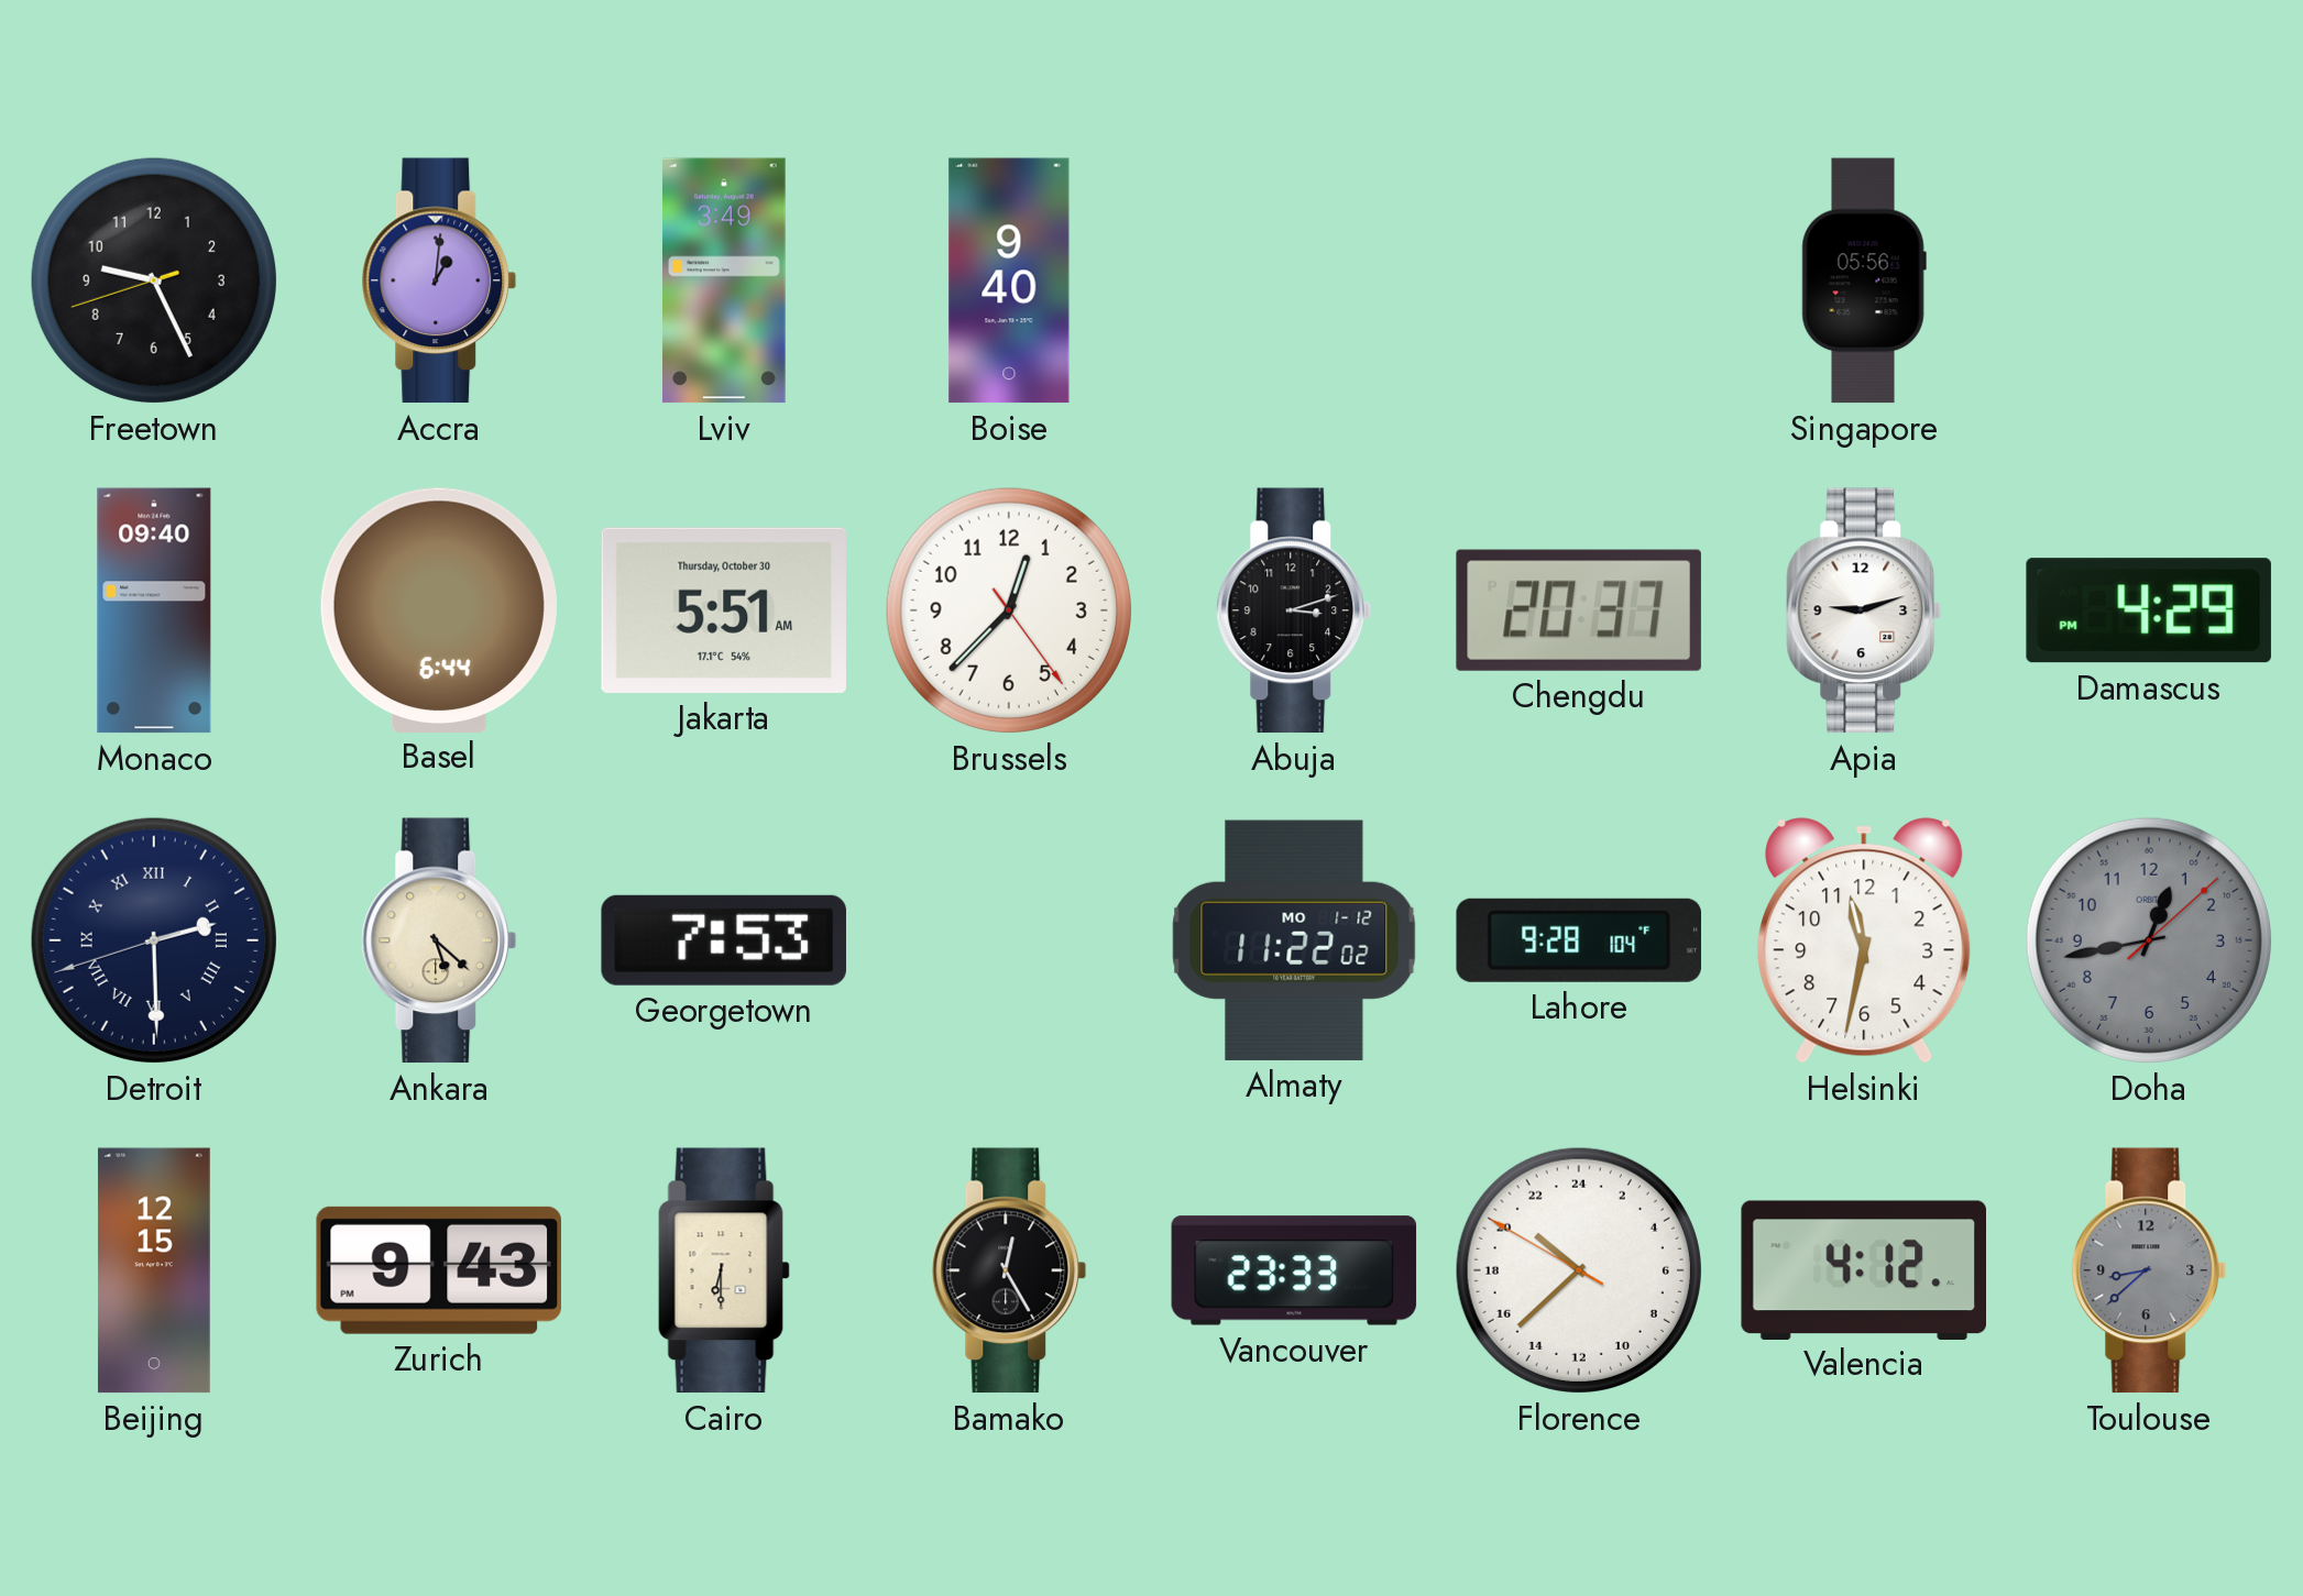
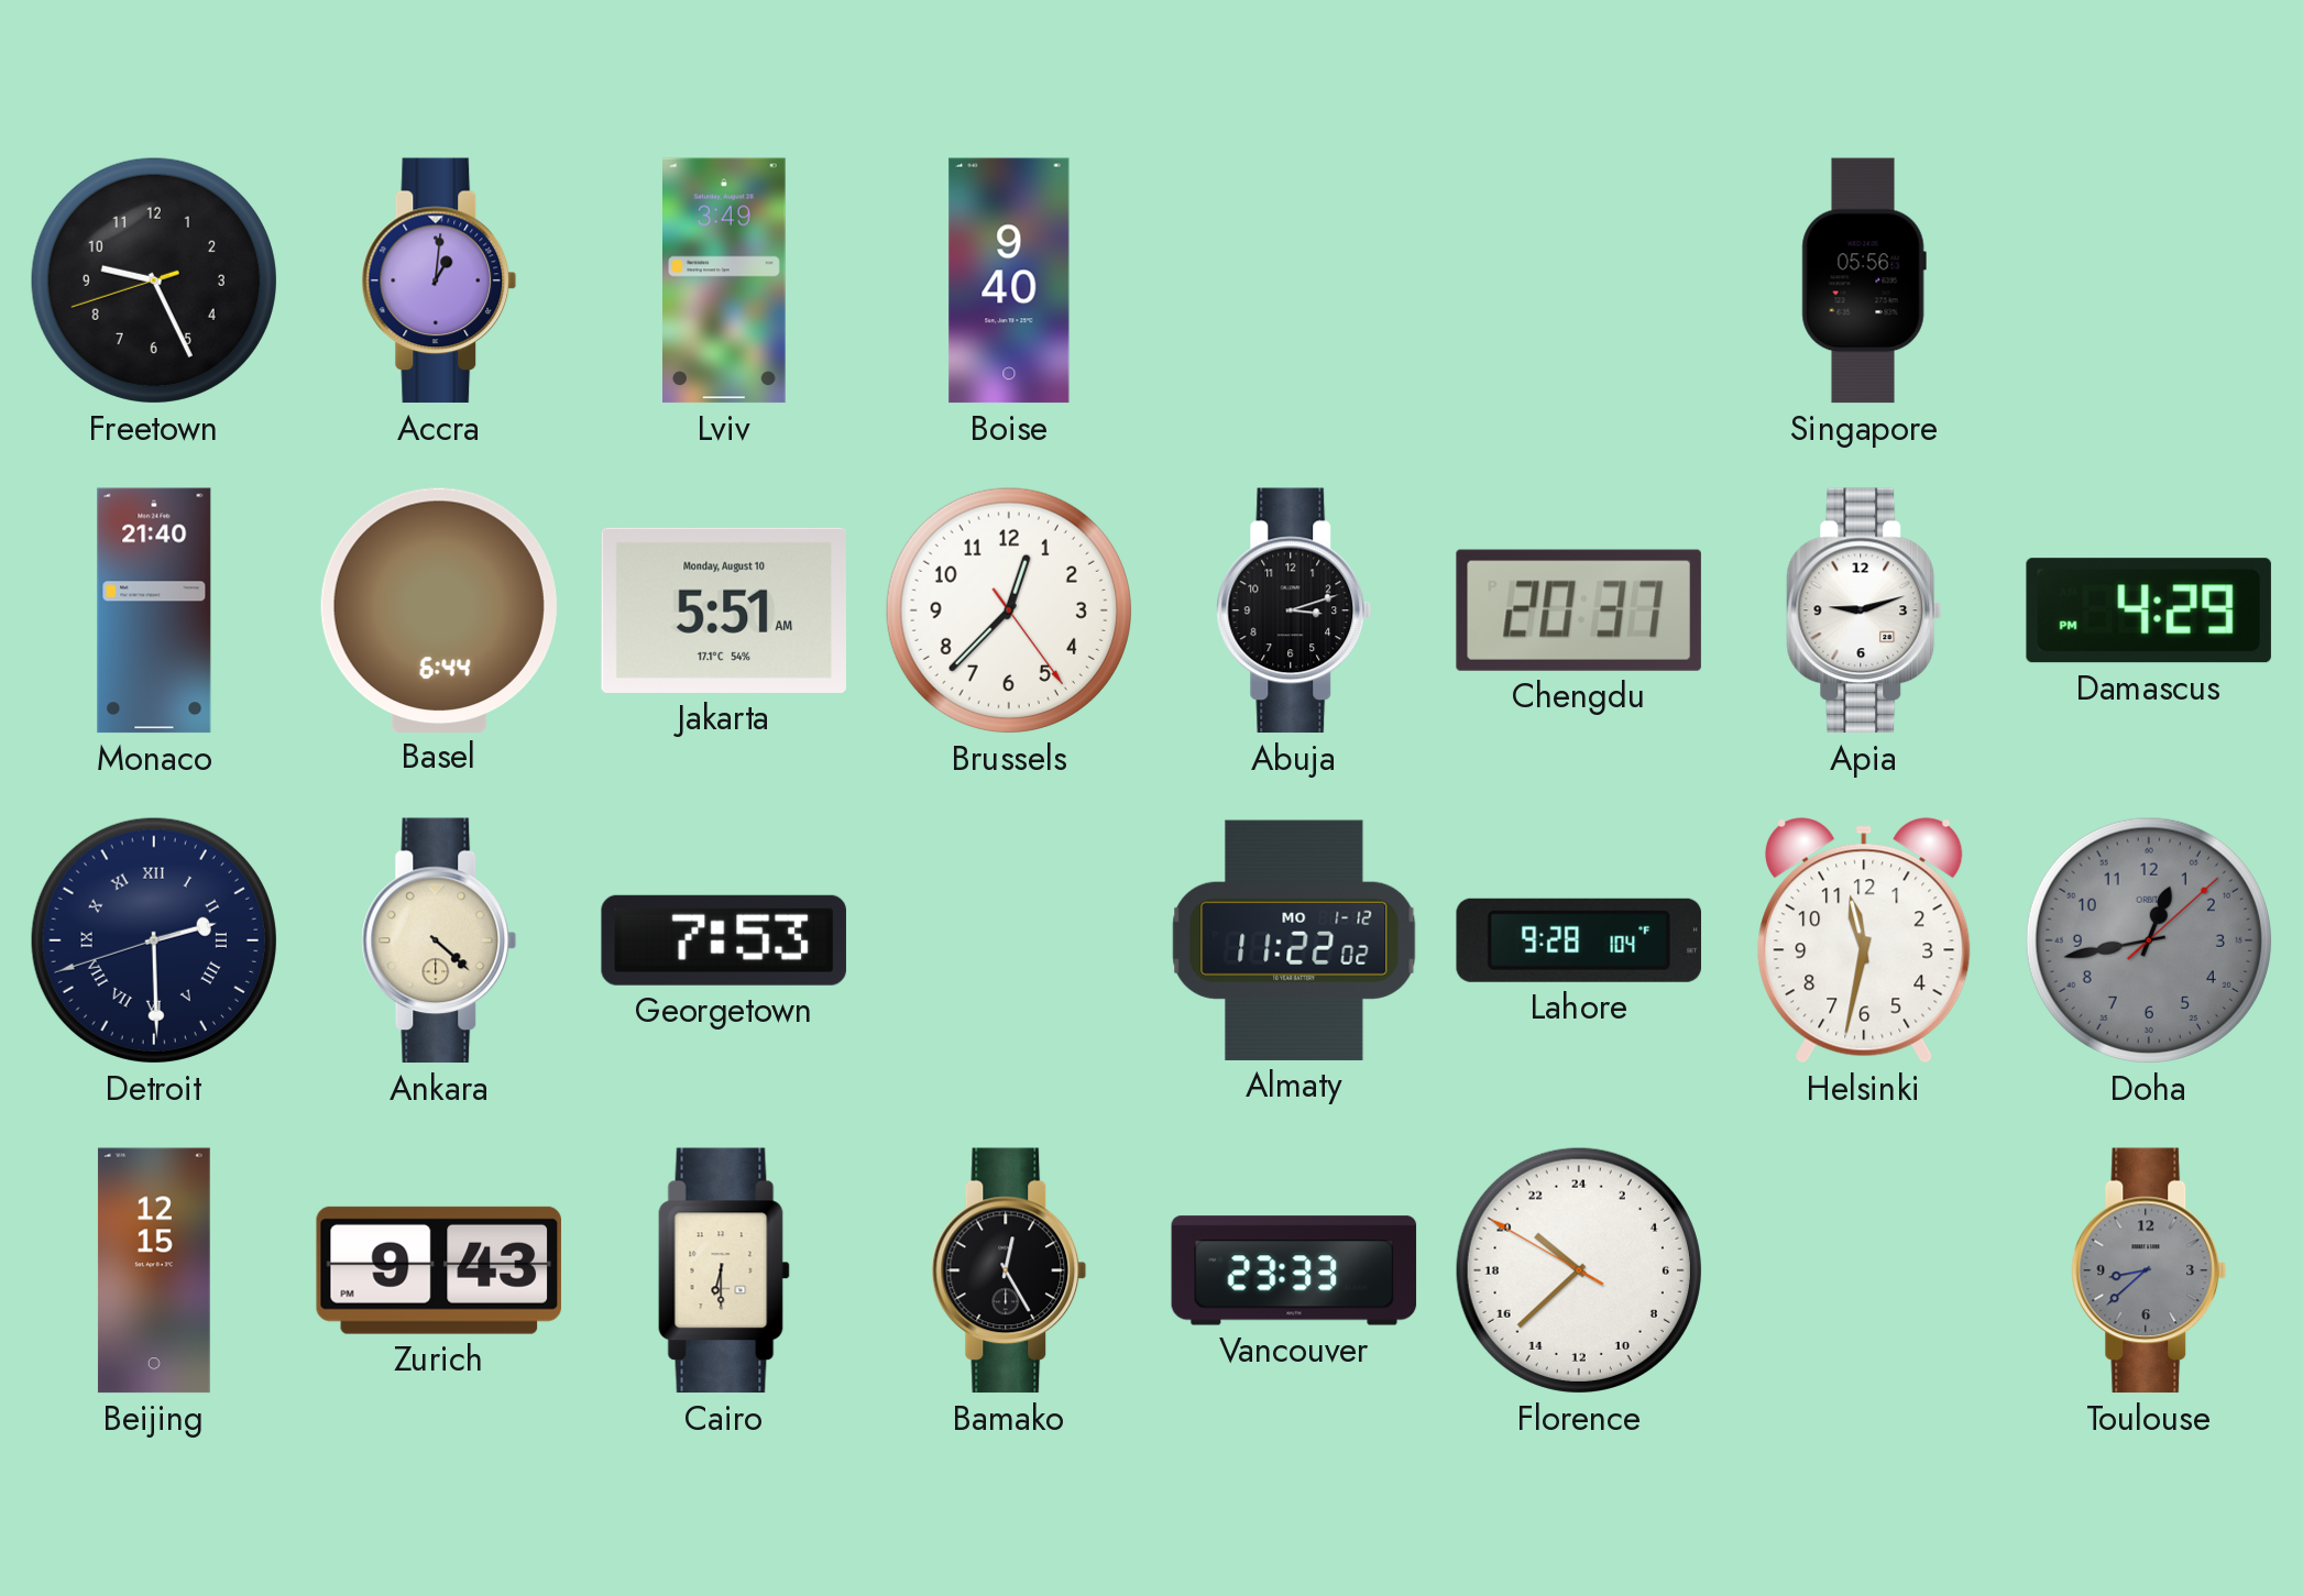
Monaco: 09:40 -> 21:40 (154, 610)
Jakarta date: Thursday, October 30 -> Monday, August 10 (724, 610)
Ankara: 5:22 -> 4:22 (439, 940)
Valencia: 4:12 -> none (1864, 1269)
